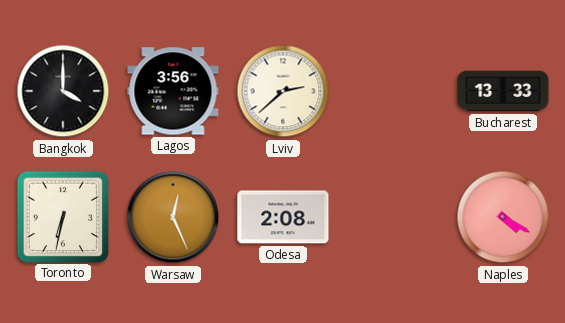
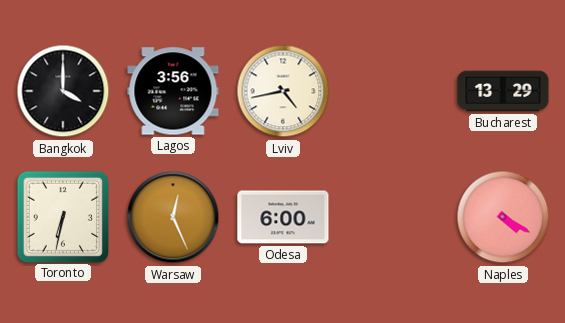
Lviv: 2:38 -> 4:43 (283, 91)
Bucharest: 13:33 -> 13:29 (503, 91)
Odesa: 2:08 -> 6:00 (283, 217)
